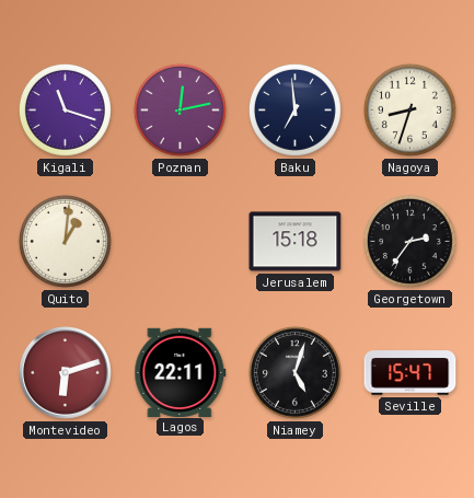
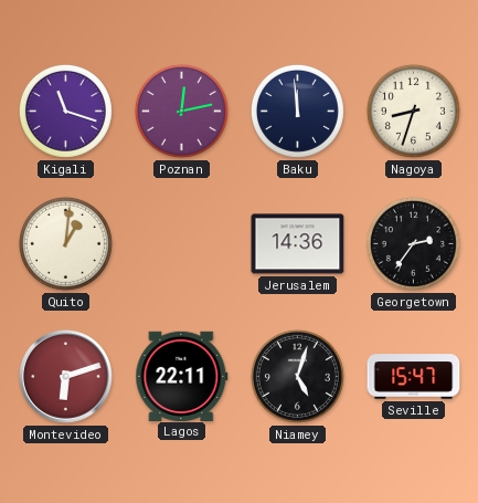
Baku: 6:59 -> 11:59 (297, 111)
Jerusalem: 15:18 -> 14:36 (298, 244)
